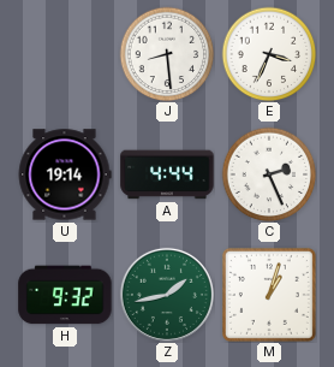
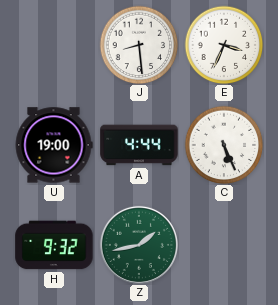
U: 19:14 -> 19:00 (54, 145)
C: 2:26 -> 5:26 (224, 145)
M: 1:03 -> none (269, 295)
